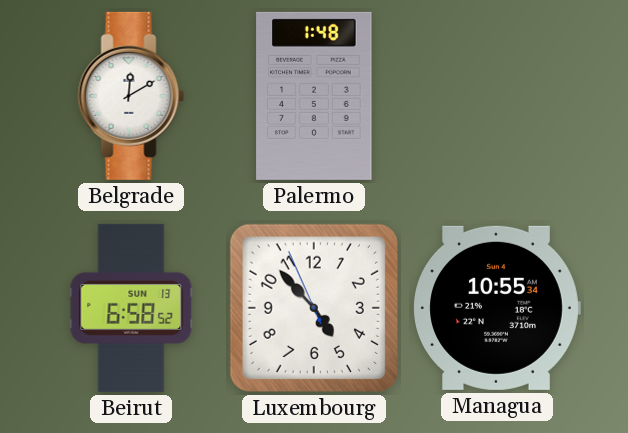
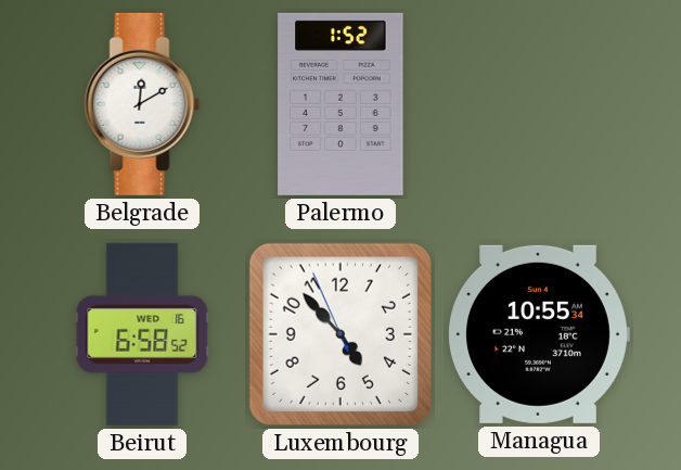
Palermo: 1:48 -> 1:52 (340, 104)
Beirut date: SUN 13 -> WED 16 (142, 334)
